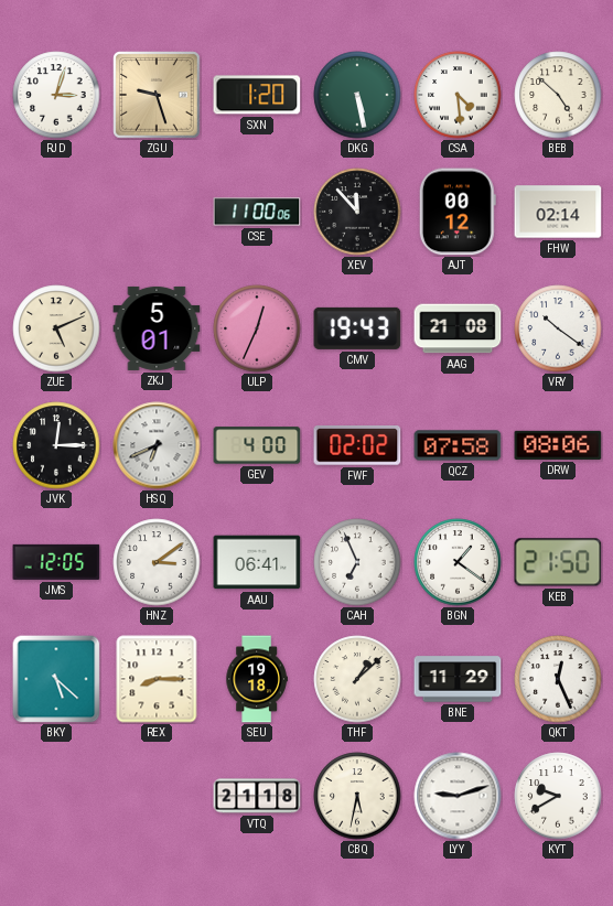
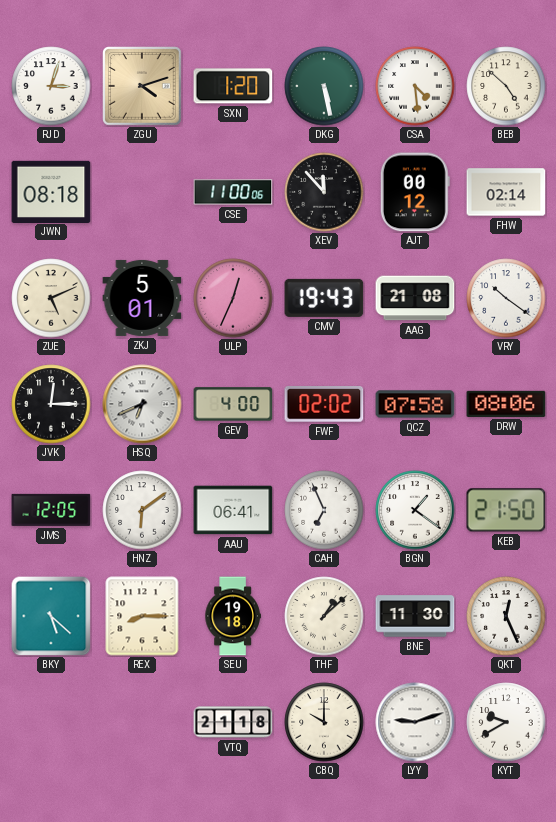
ZGU: 9:27 -> 4:12 (142, 86)
JWN: none -> 08:18 (51, 191)
HNZ: 3:09 -> 6:09 (142, 510)
BNE: 11:29 -> 11:30 (415, 616)
CBQ: 5:32 -> 10:00 (324, 722)
